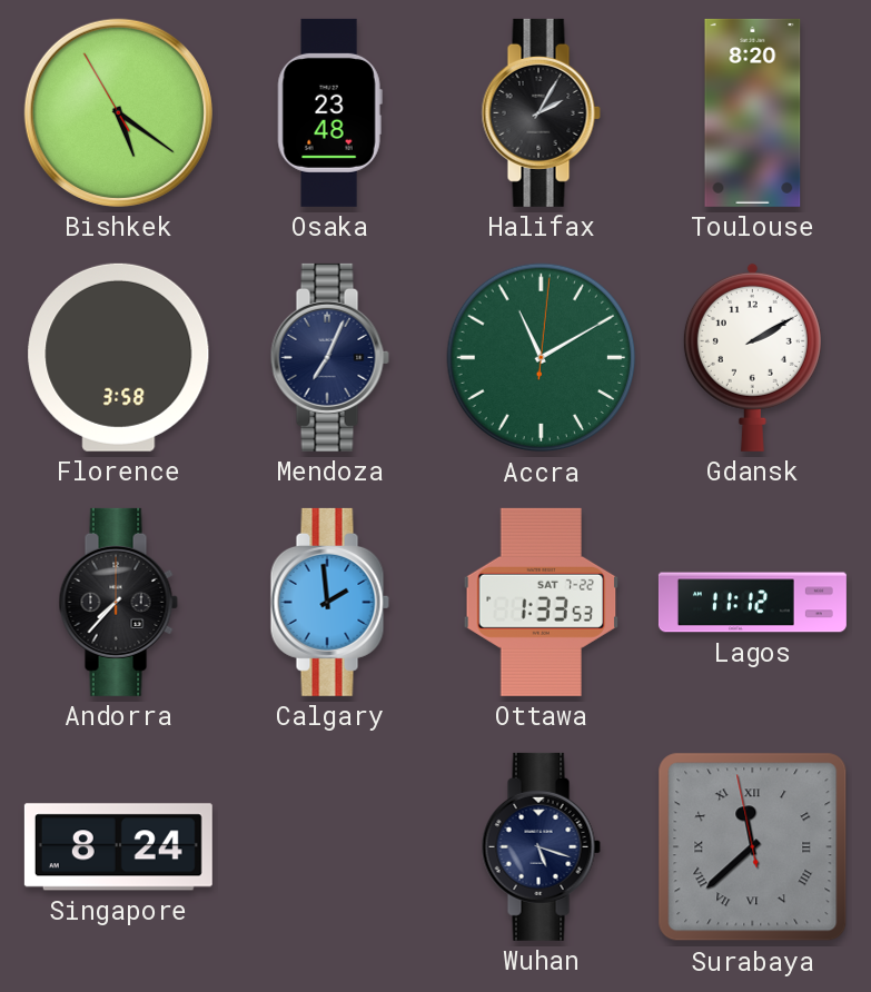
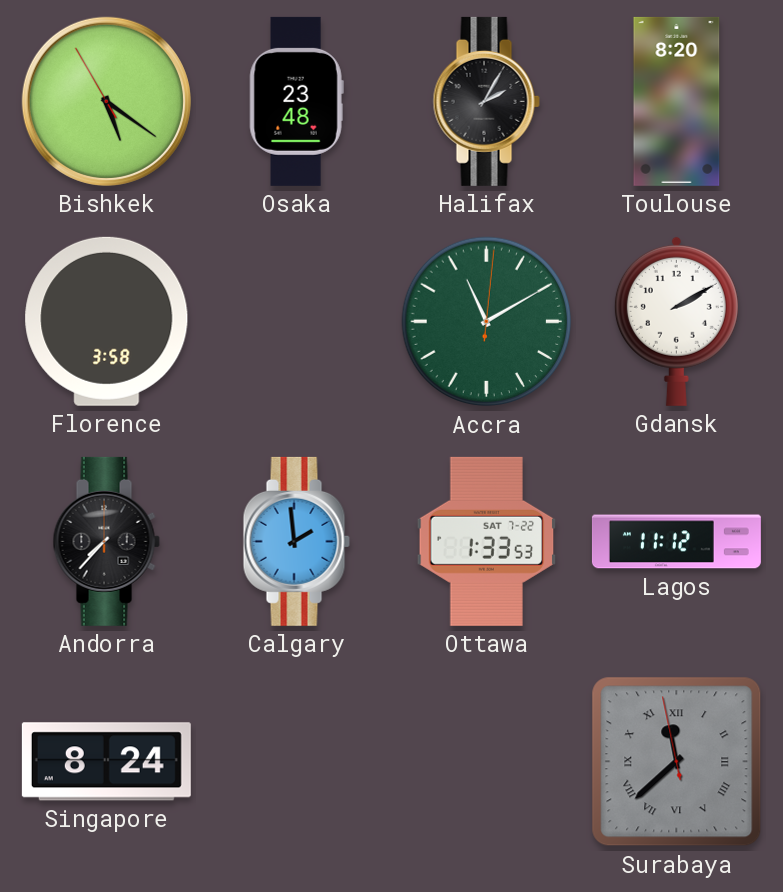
Mendoza: 7:04 -> none (329, 357)
Wuhan: 5:18 -> none (541, 846)
